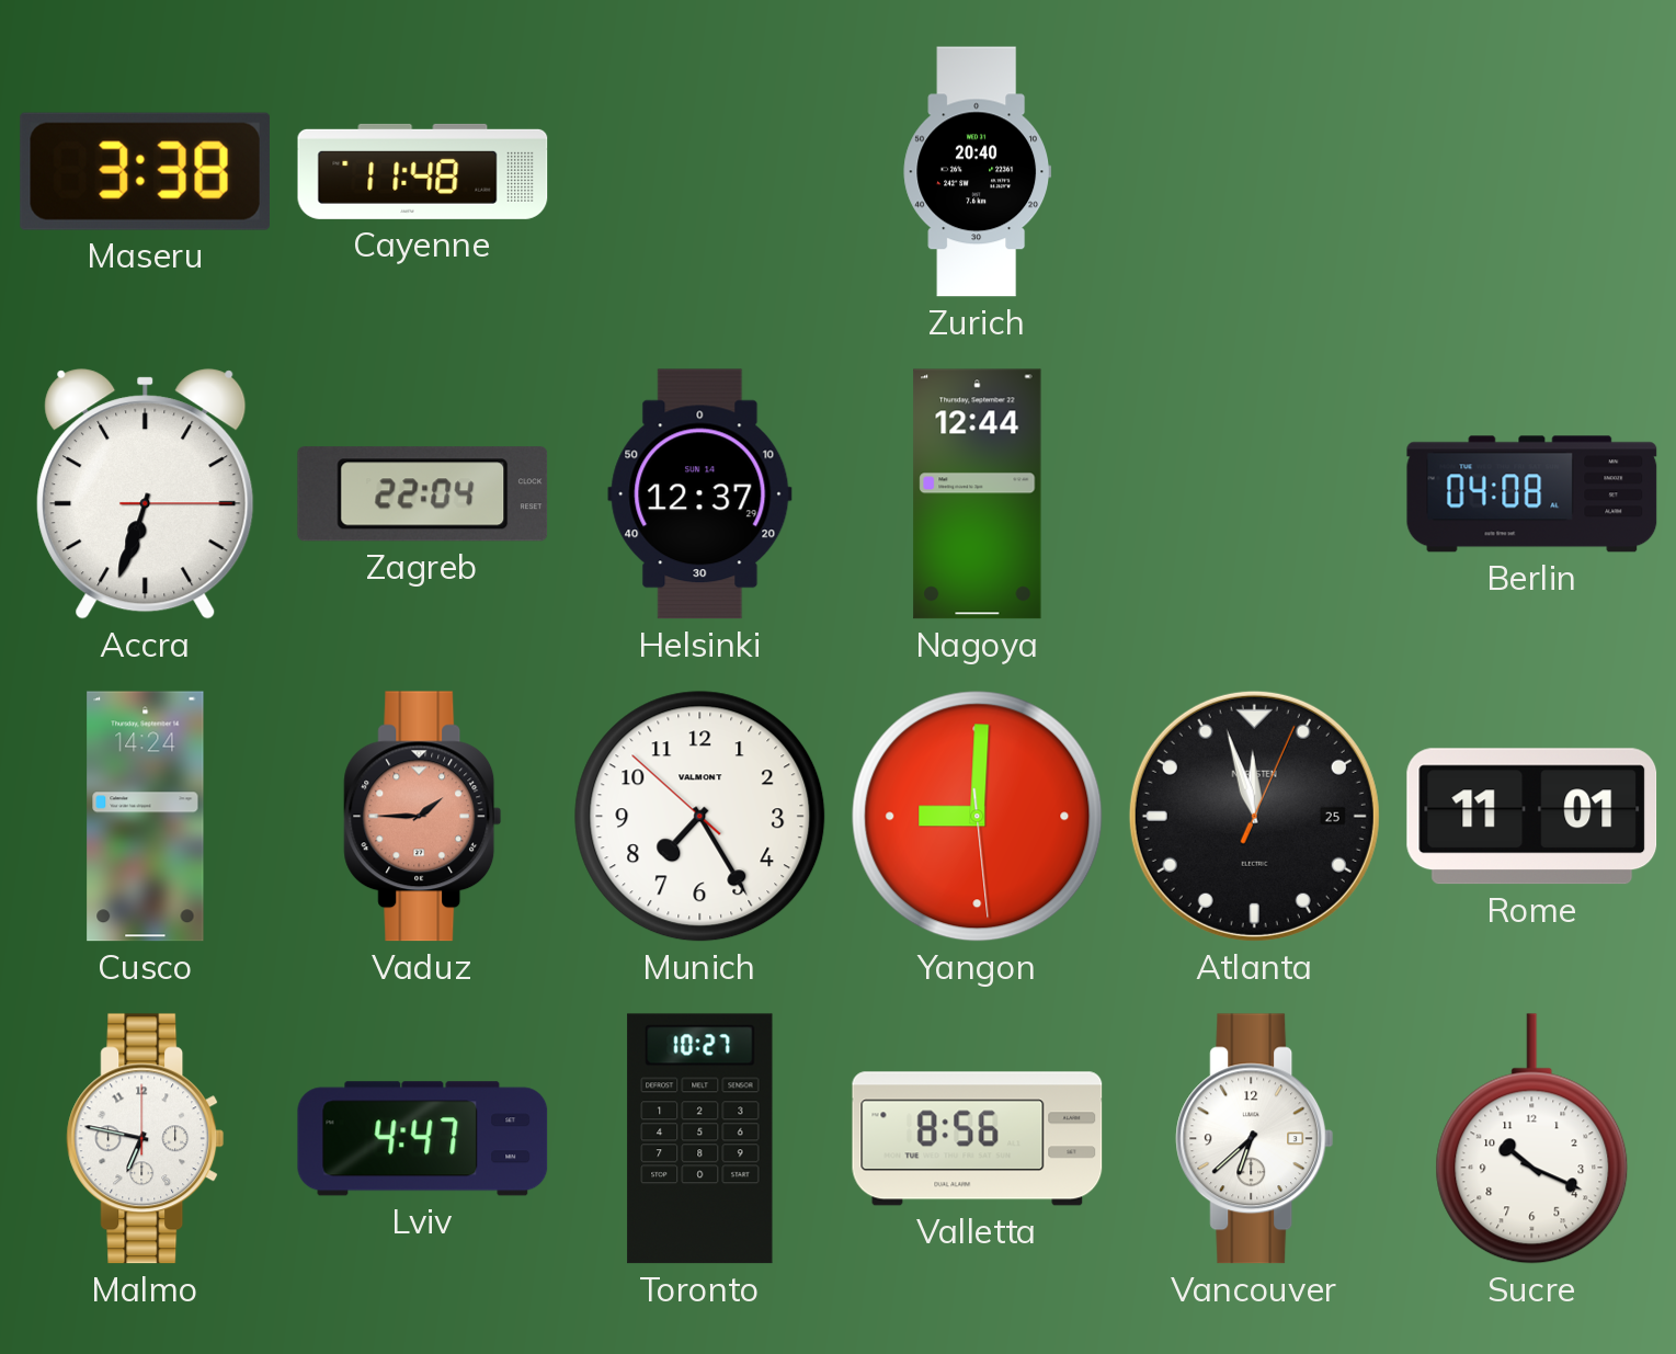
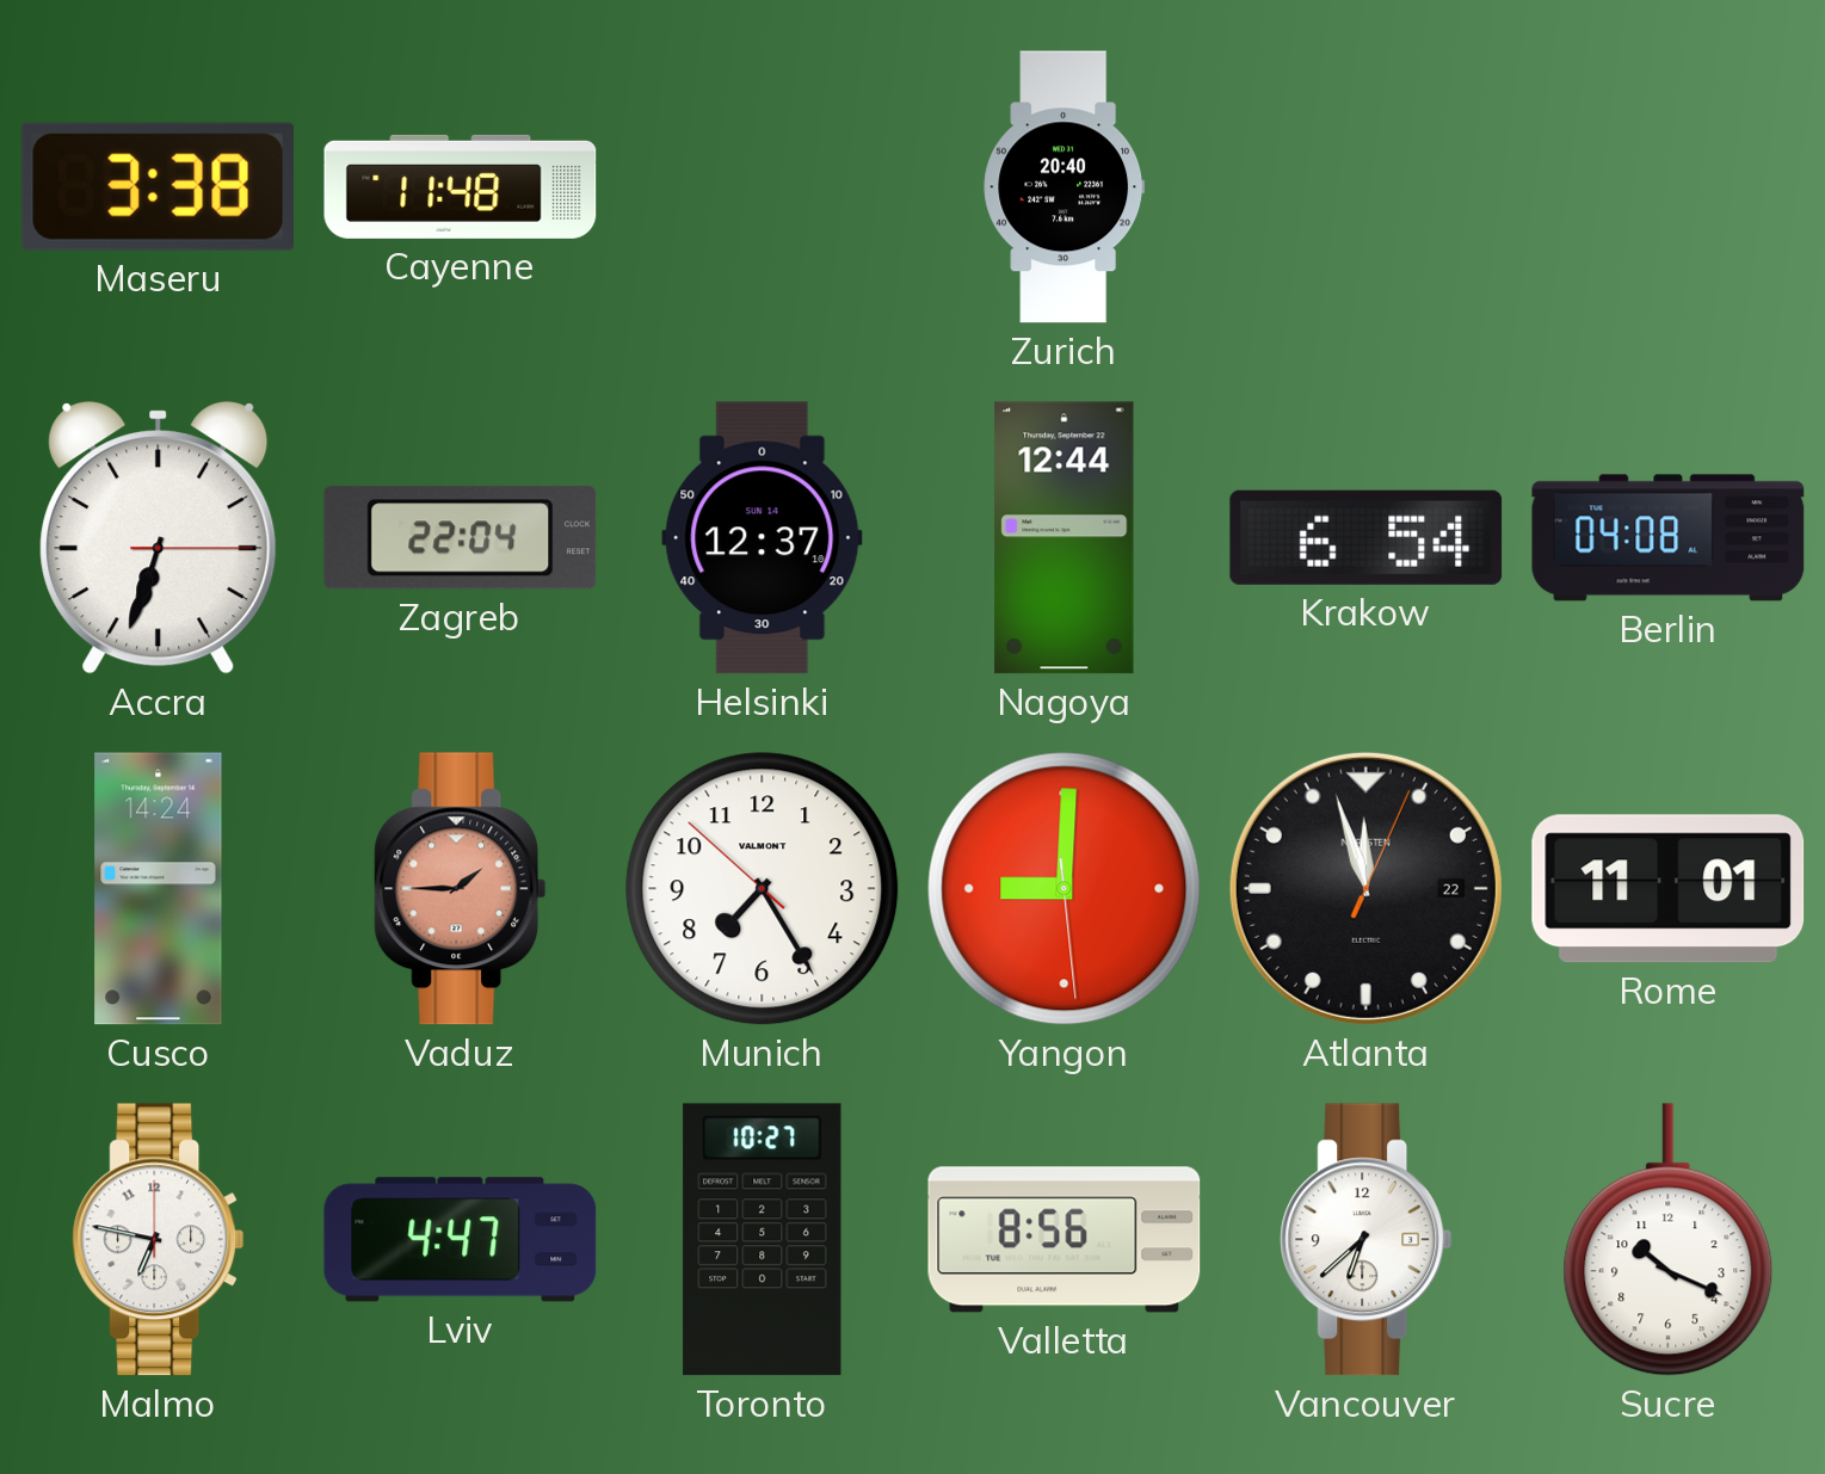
Helsinki: 12:37:29 -> 12:37:10 (763, 538)
Krakow: none -> 6:54 (1367, 537)
Atlanta date: 25 -> 22 (1365, 888)
